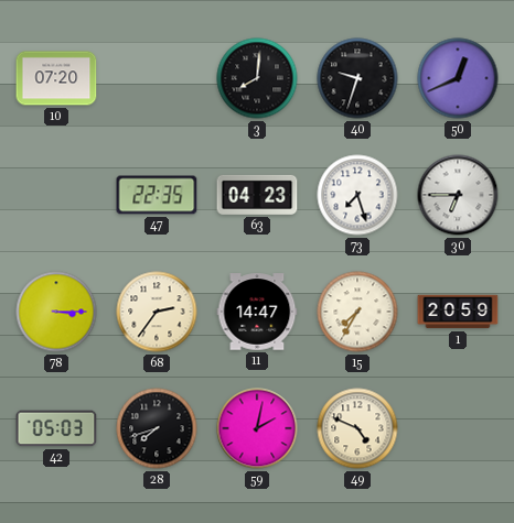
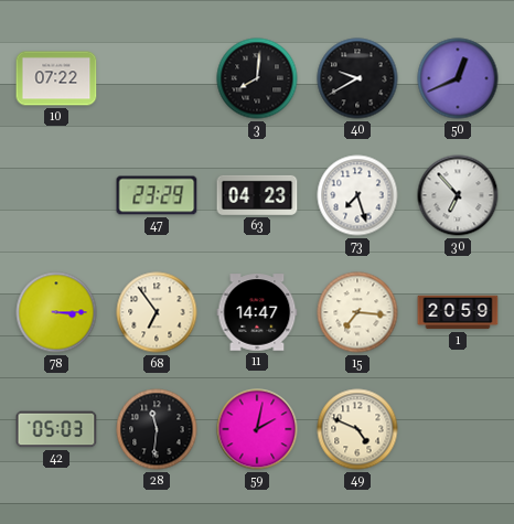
10: 07:20 -> 07:22 (56, 78)
40: 9:33 -> 9:40 (357, 78)
47: 22:35 -> 23:29 (157, 195)
30: 6:45 -> 6:53 (458, 195)
68: 2:36 -> 6:54 (157, 312)
15: 7:35 -> 7:16 (357, 312)
28: 7:42 -> 11:31 (157, 429)
